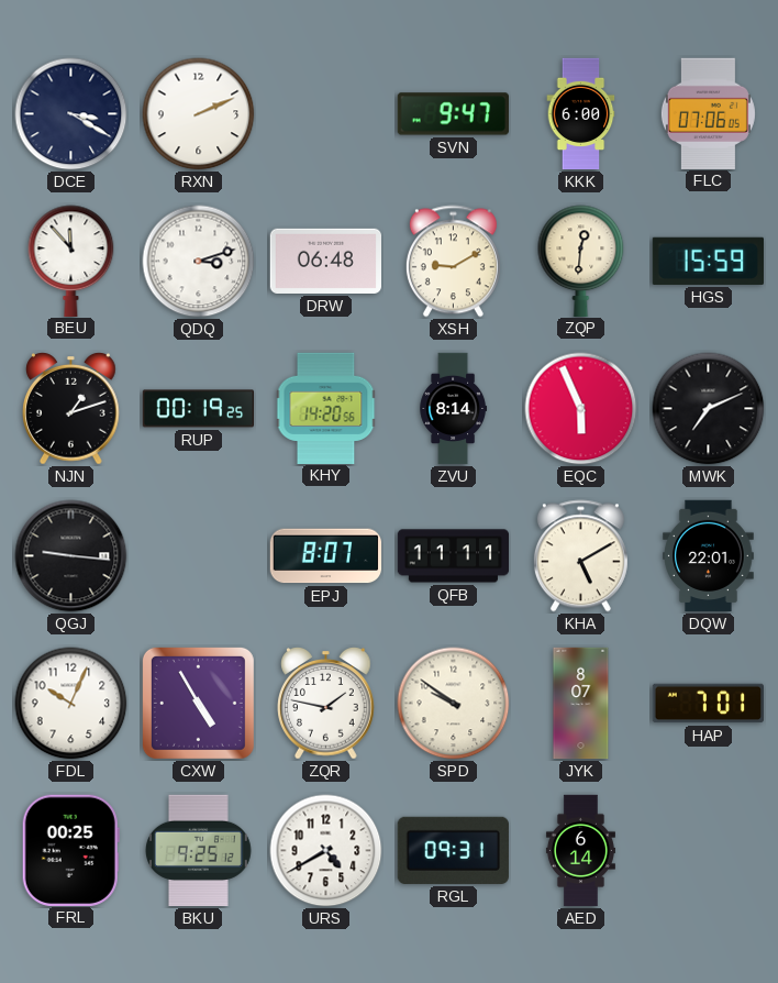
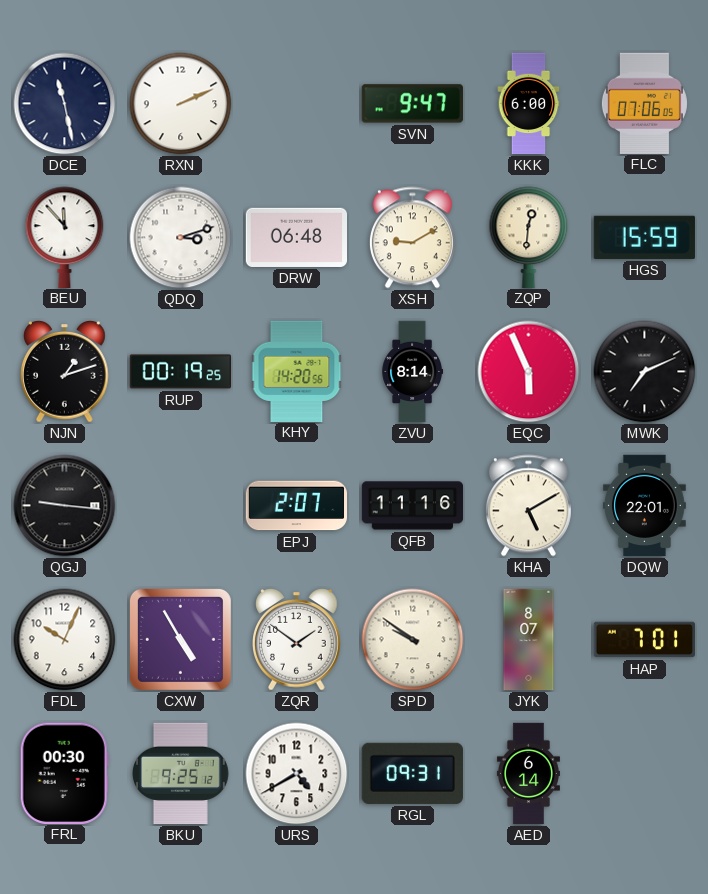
DCE: 3:20 -> 11:28 (65, 104)
EPJ: 8:07 -> 2:07 (296, 506)
QFB: 11:11 -> 11:16 (413, 506)
ZQR: 1:47 -> 1:51 (297, 640)
FRL: 00:25 -> 00:30 (64, 773)
